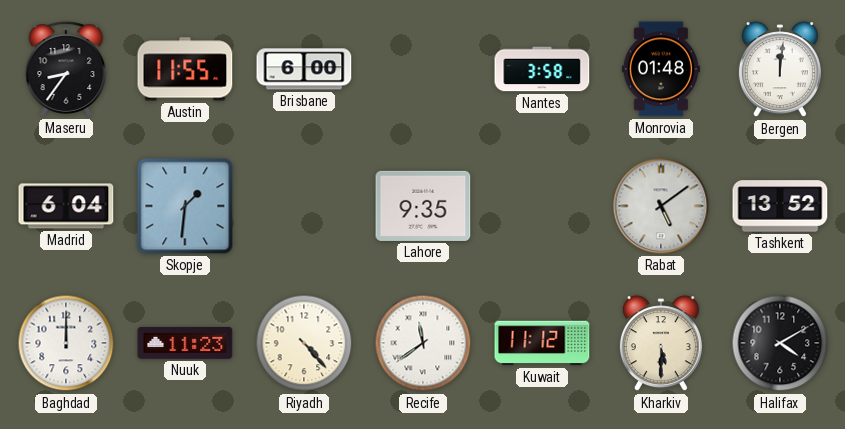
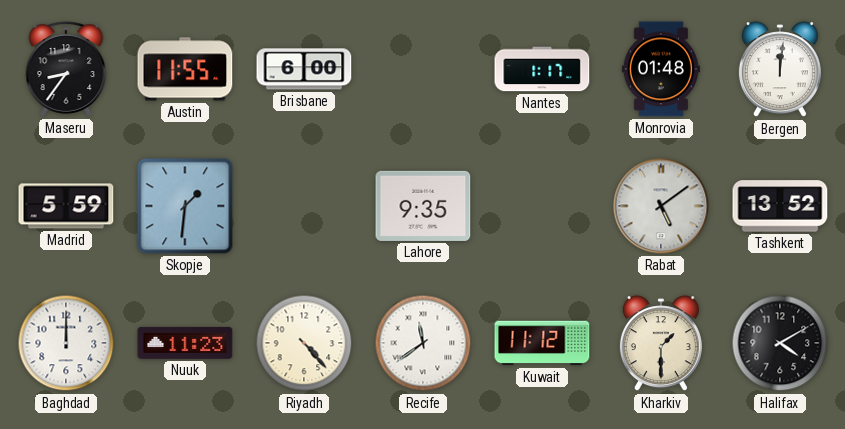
Nantes: 3:58 -> 1:17 (542, 69)
Madrid: 6:04 -> 5:59 (66, 206)
Kharkiv: 5:30 -> 1:30 (661, 344)
